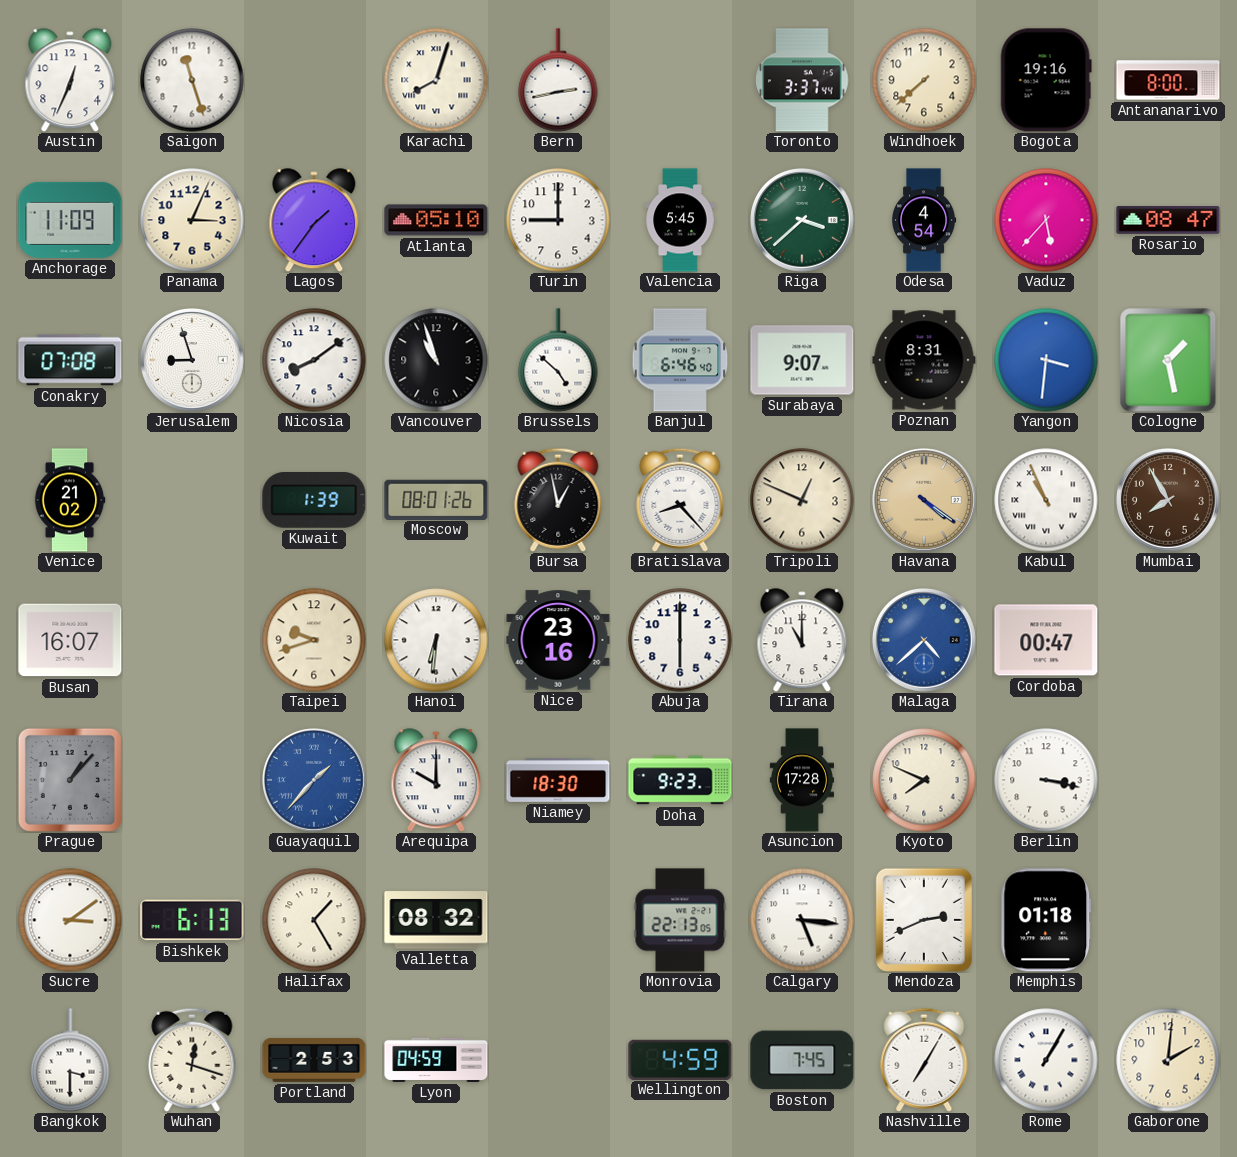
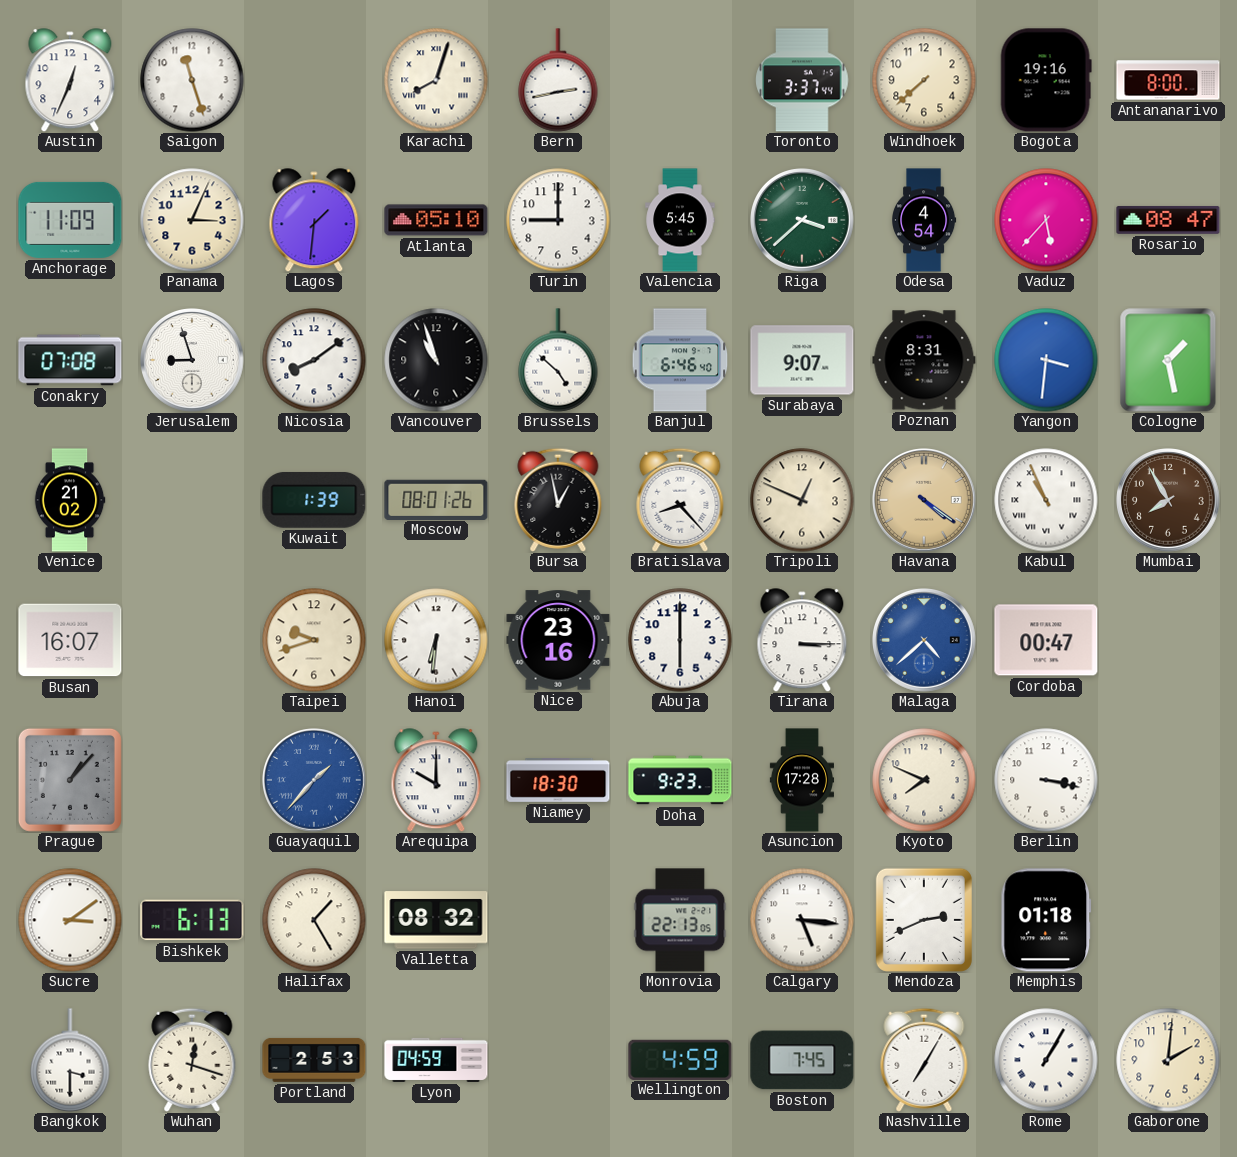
Lagos: 1:36 -> 1:31 (314, 220)
Tirana: 11:00 -> 3:15 (802, 640)
